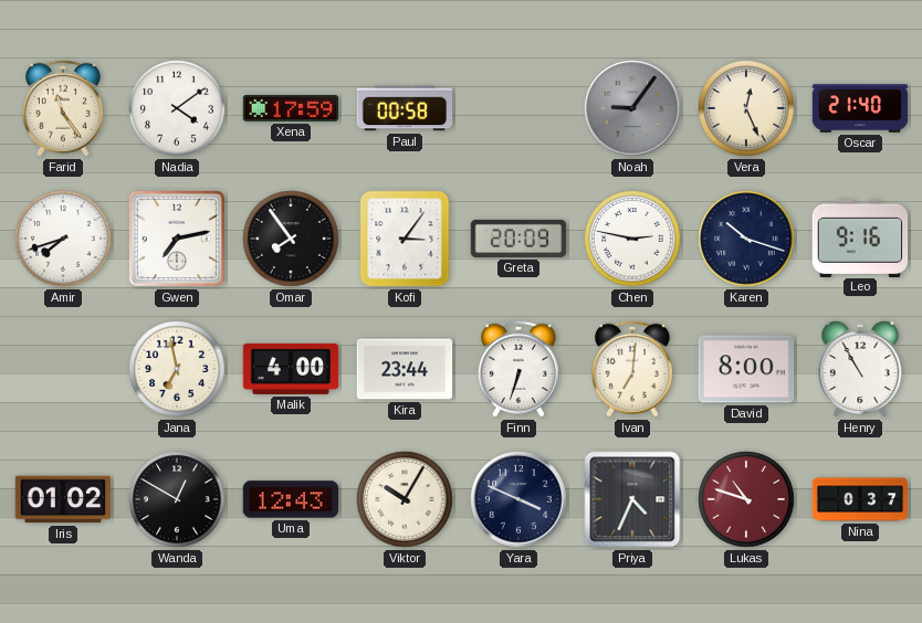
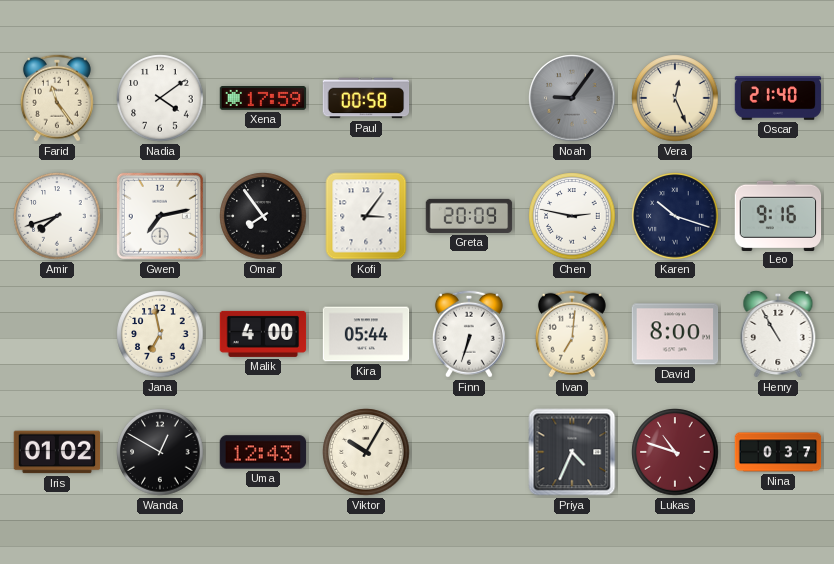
Kira: 23:44 -> 05:44 (366, 334)
Yara: 3:49 -> none (518, 499)
